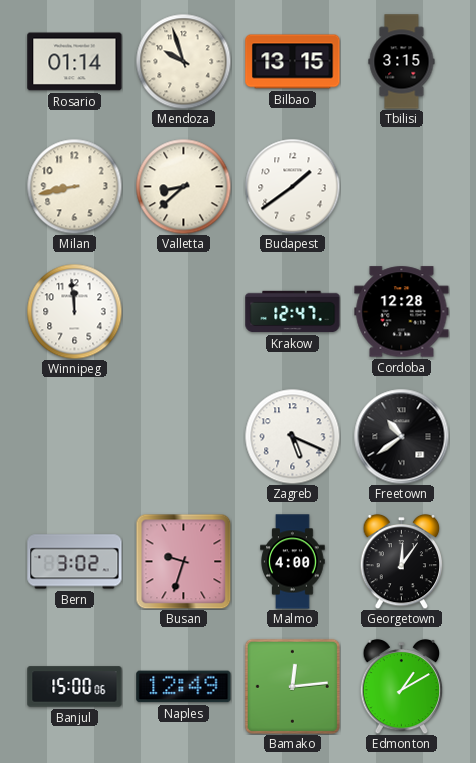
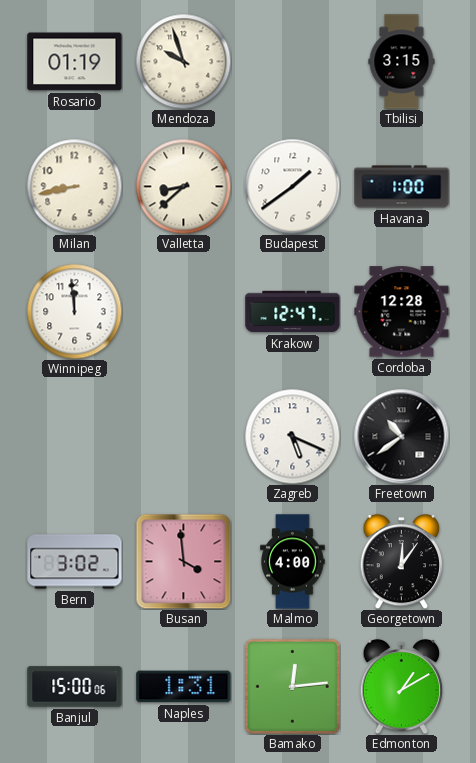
Rosario: 01:14 -> 01:19 (75, 62)
Bilbao: 13:15 -> none (293, 62)
Havana: none -> 1:00 (402, 187)
Busan: 9:33 -> 3:59 (183, 561)
Naples: 12:49 -> 1:31 (184, 687)
